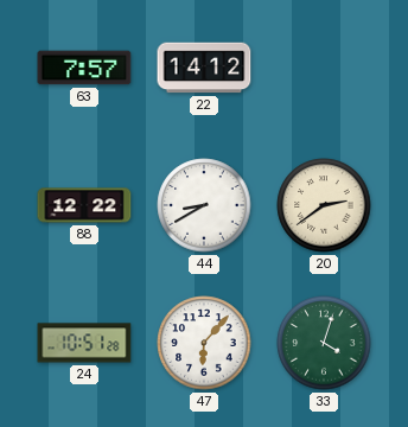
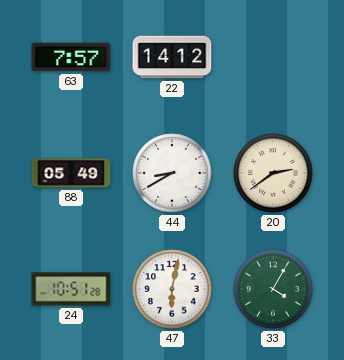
88: 12:22 -> 05:49 (71, 173)
47: 6:07 -> 6:02 (172, 289)
33: 4:03 -> 4:05 (273, 289)
